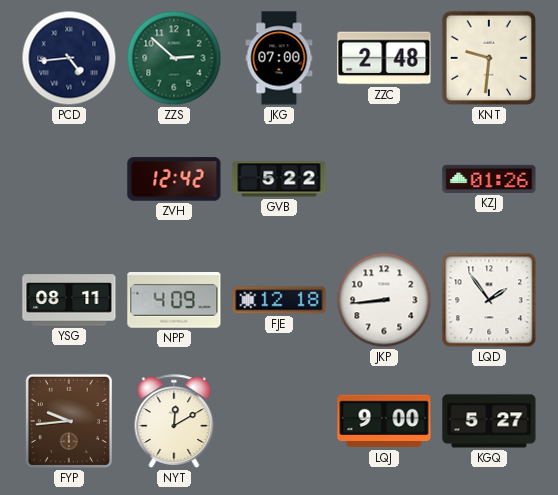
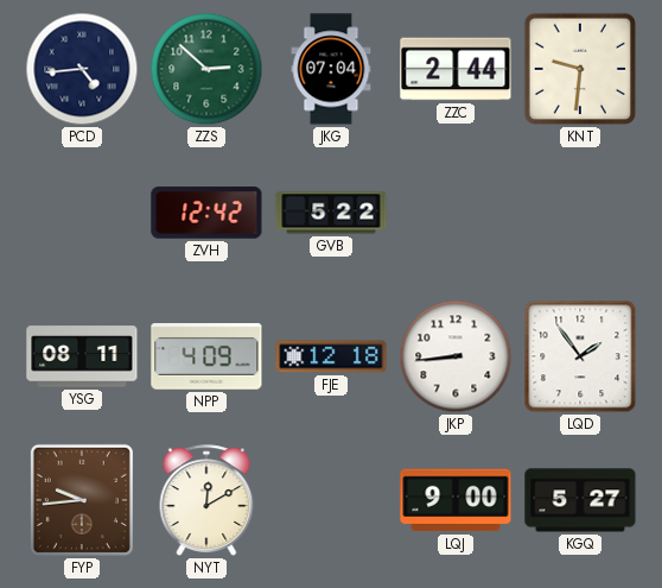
JKG: 07:00 -> 07:04 (331, 69)
ZZC: 2:48 -> 2:44 (456, 69)
KZJ: 01:26 -> none (489, 179)
